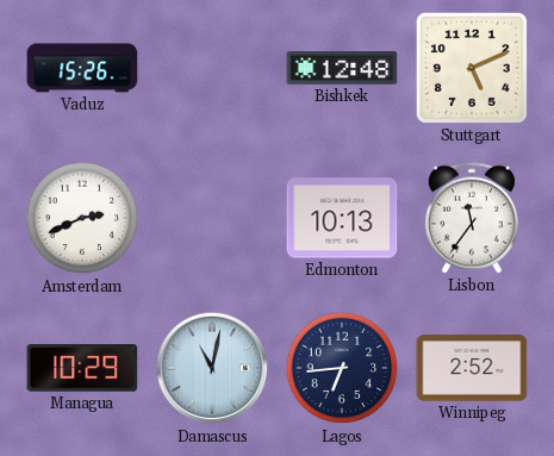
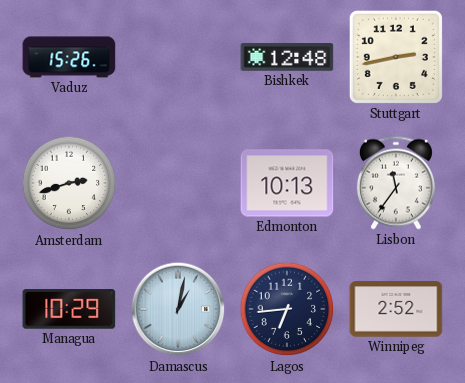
Stuttgart: 5:11 -> 2:43 (396, 57)
Amsterdam: 2:41 -> 2:42 (69, 183)
Damascus: 11:02 -> 1:02 (178, 309)
